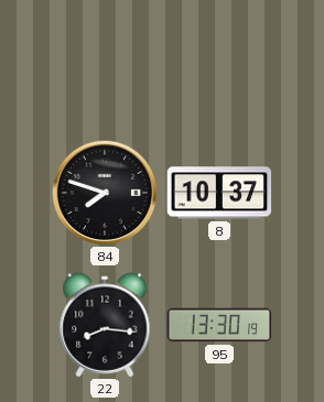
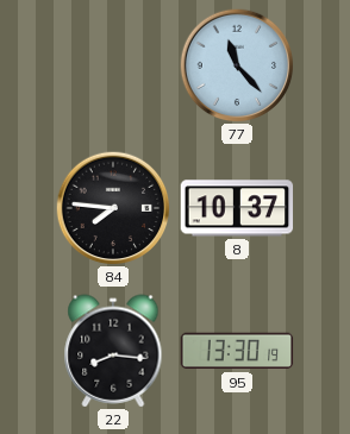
77: none -> 11:23 (237, 65)
84: 7:48 -> 7:46 (113, 208)
